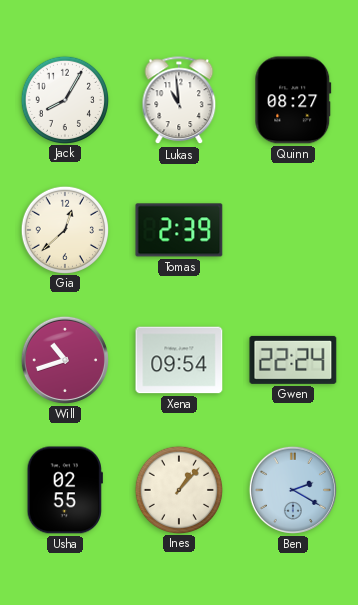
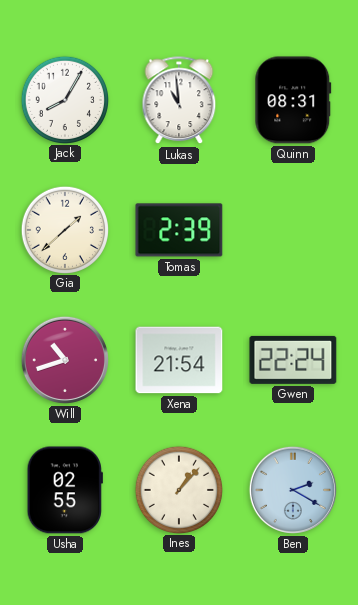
Quinn: 08:27 -> 08:31 (293, 100)
Gia: 12:38 -> 1:38 (64, 229)
Xena: 09:54 -> 21:54 (179, 360)
